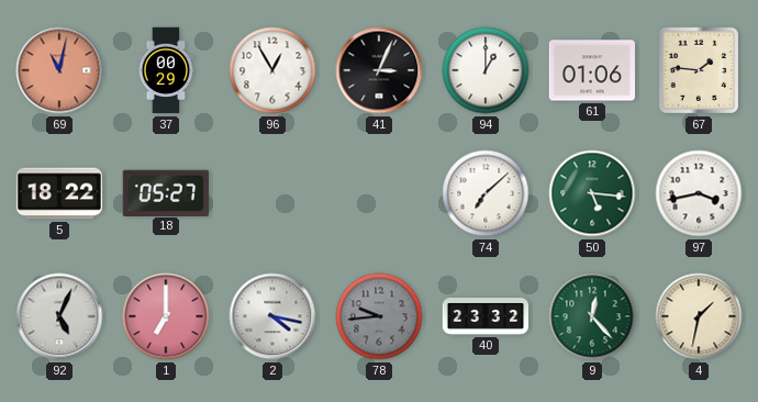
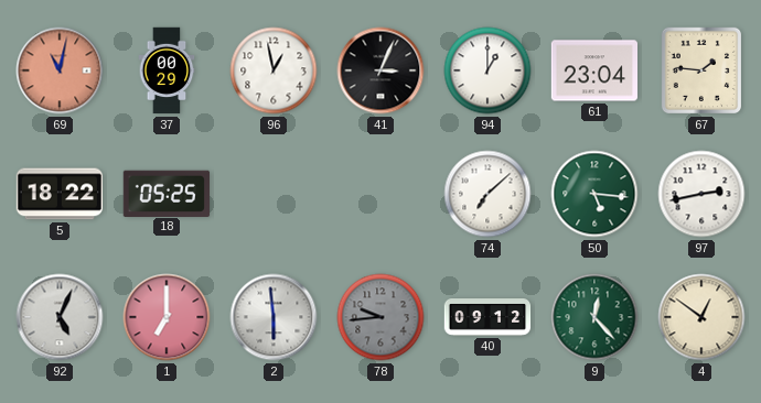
96: 12:55 -> 12:58 (274, 70)
61: 01:06 -> 23:04 (594, 70)
18: 05:27 -> 05:25 (165, 193)
97: 3:43 -> 2:43 (701, 194)
2: 4:17 -> 5:59 (274, 317)
40: 23:32 -> 09:12 (487, 318)
4: 1:32 -> 12:51 (701, 317)
